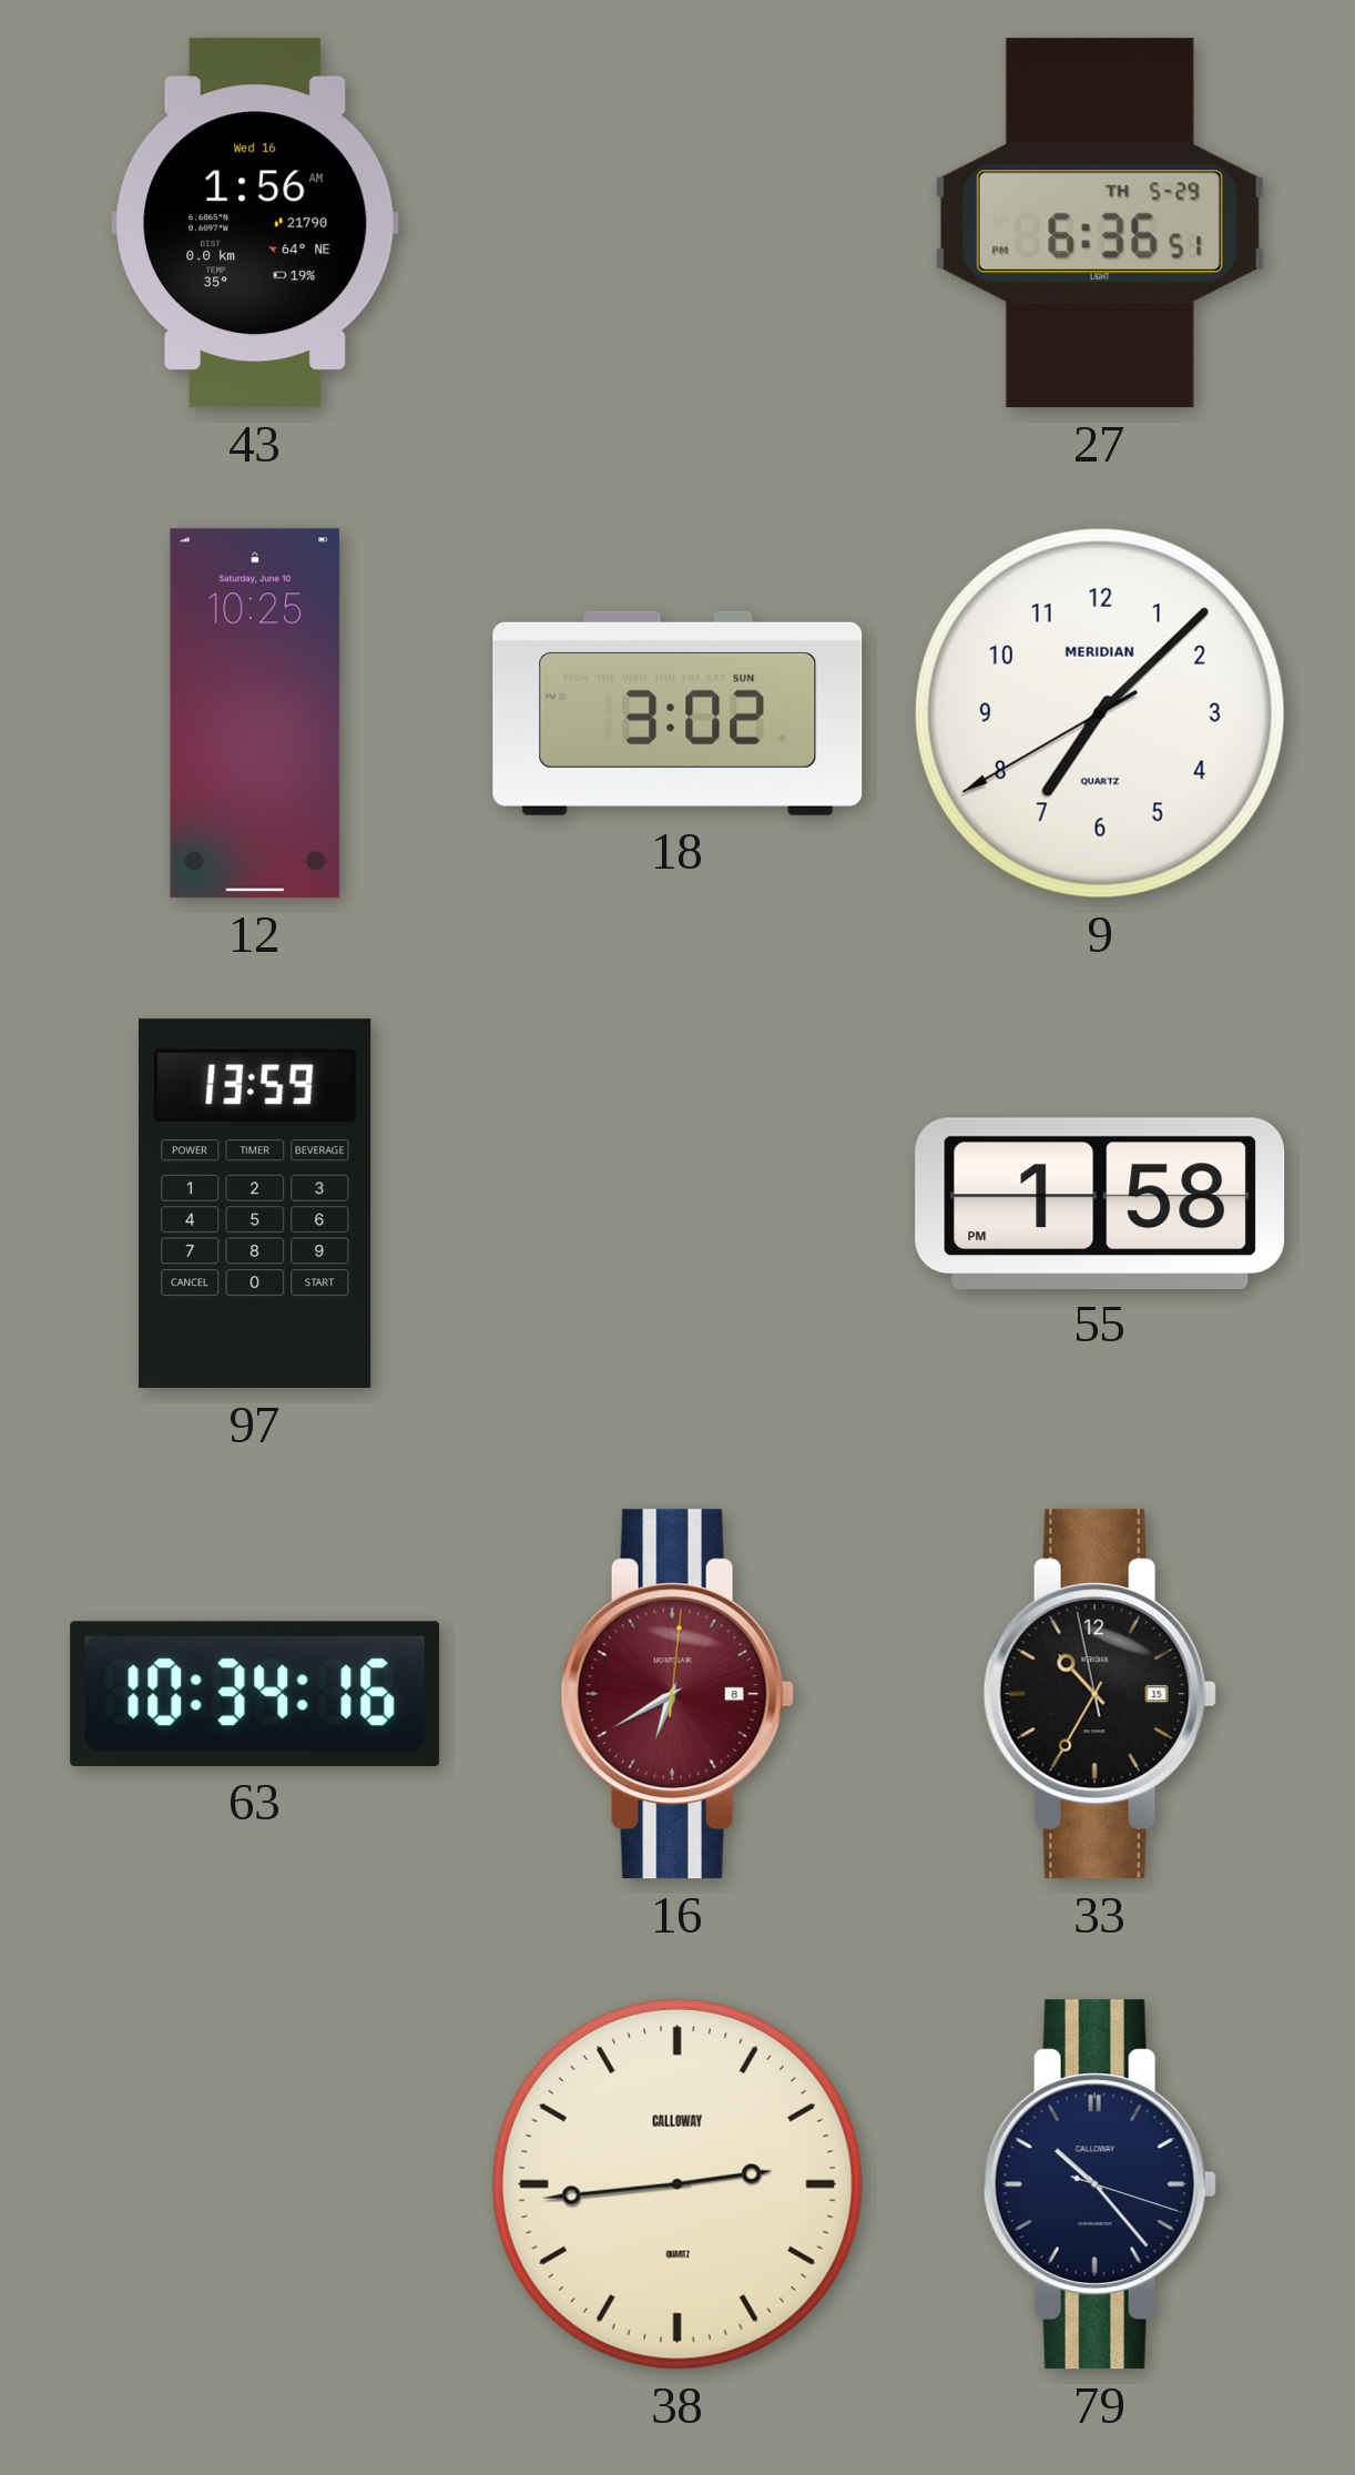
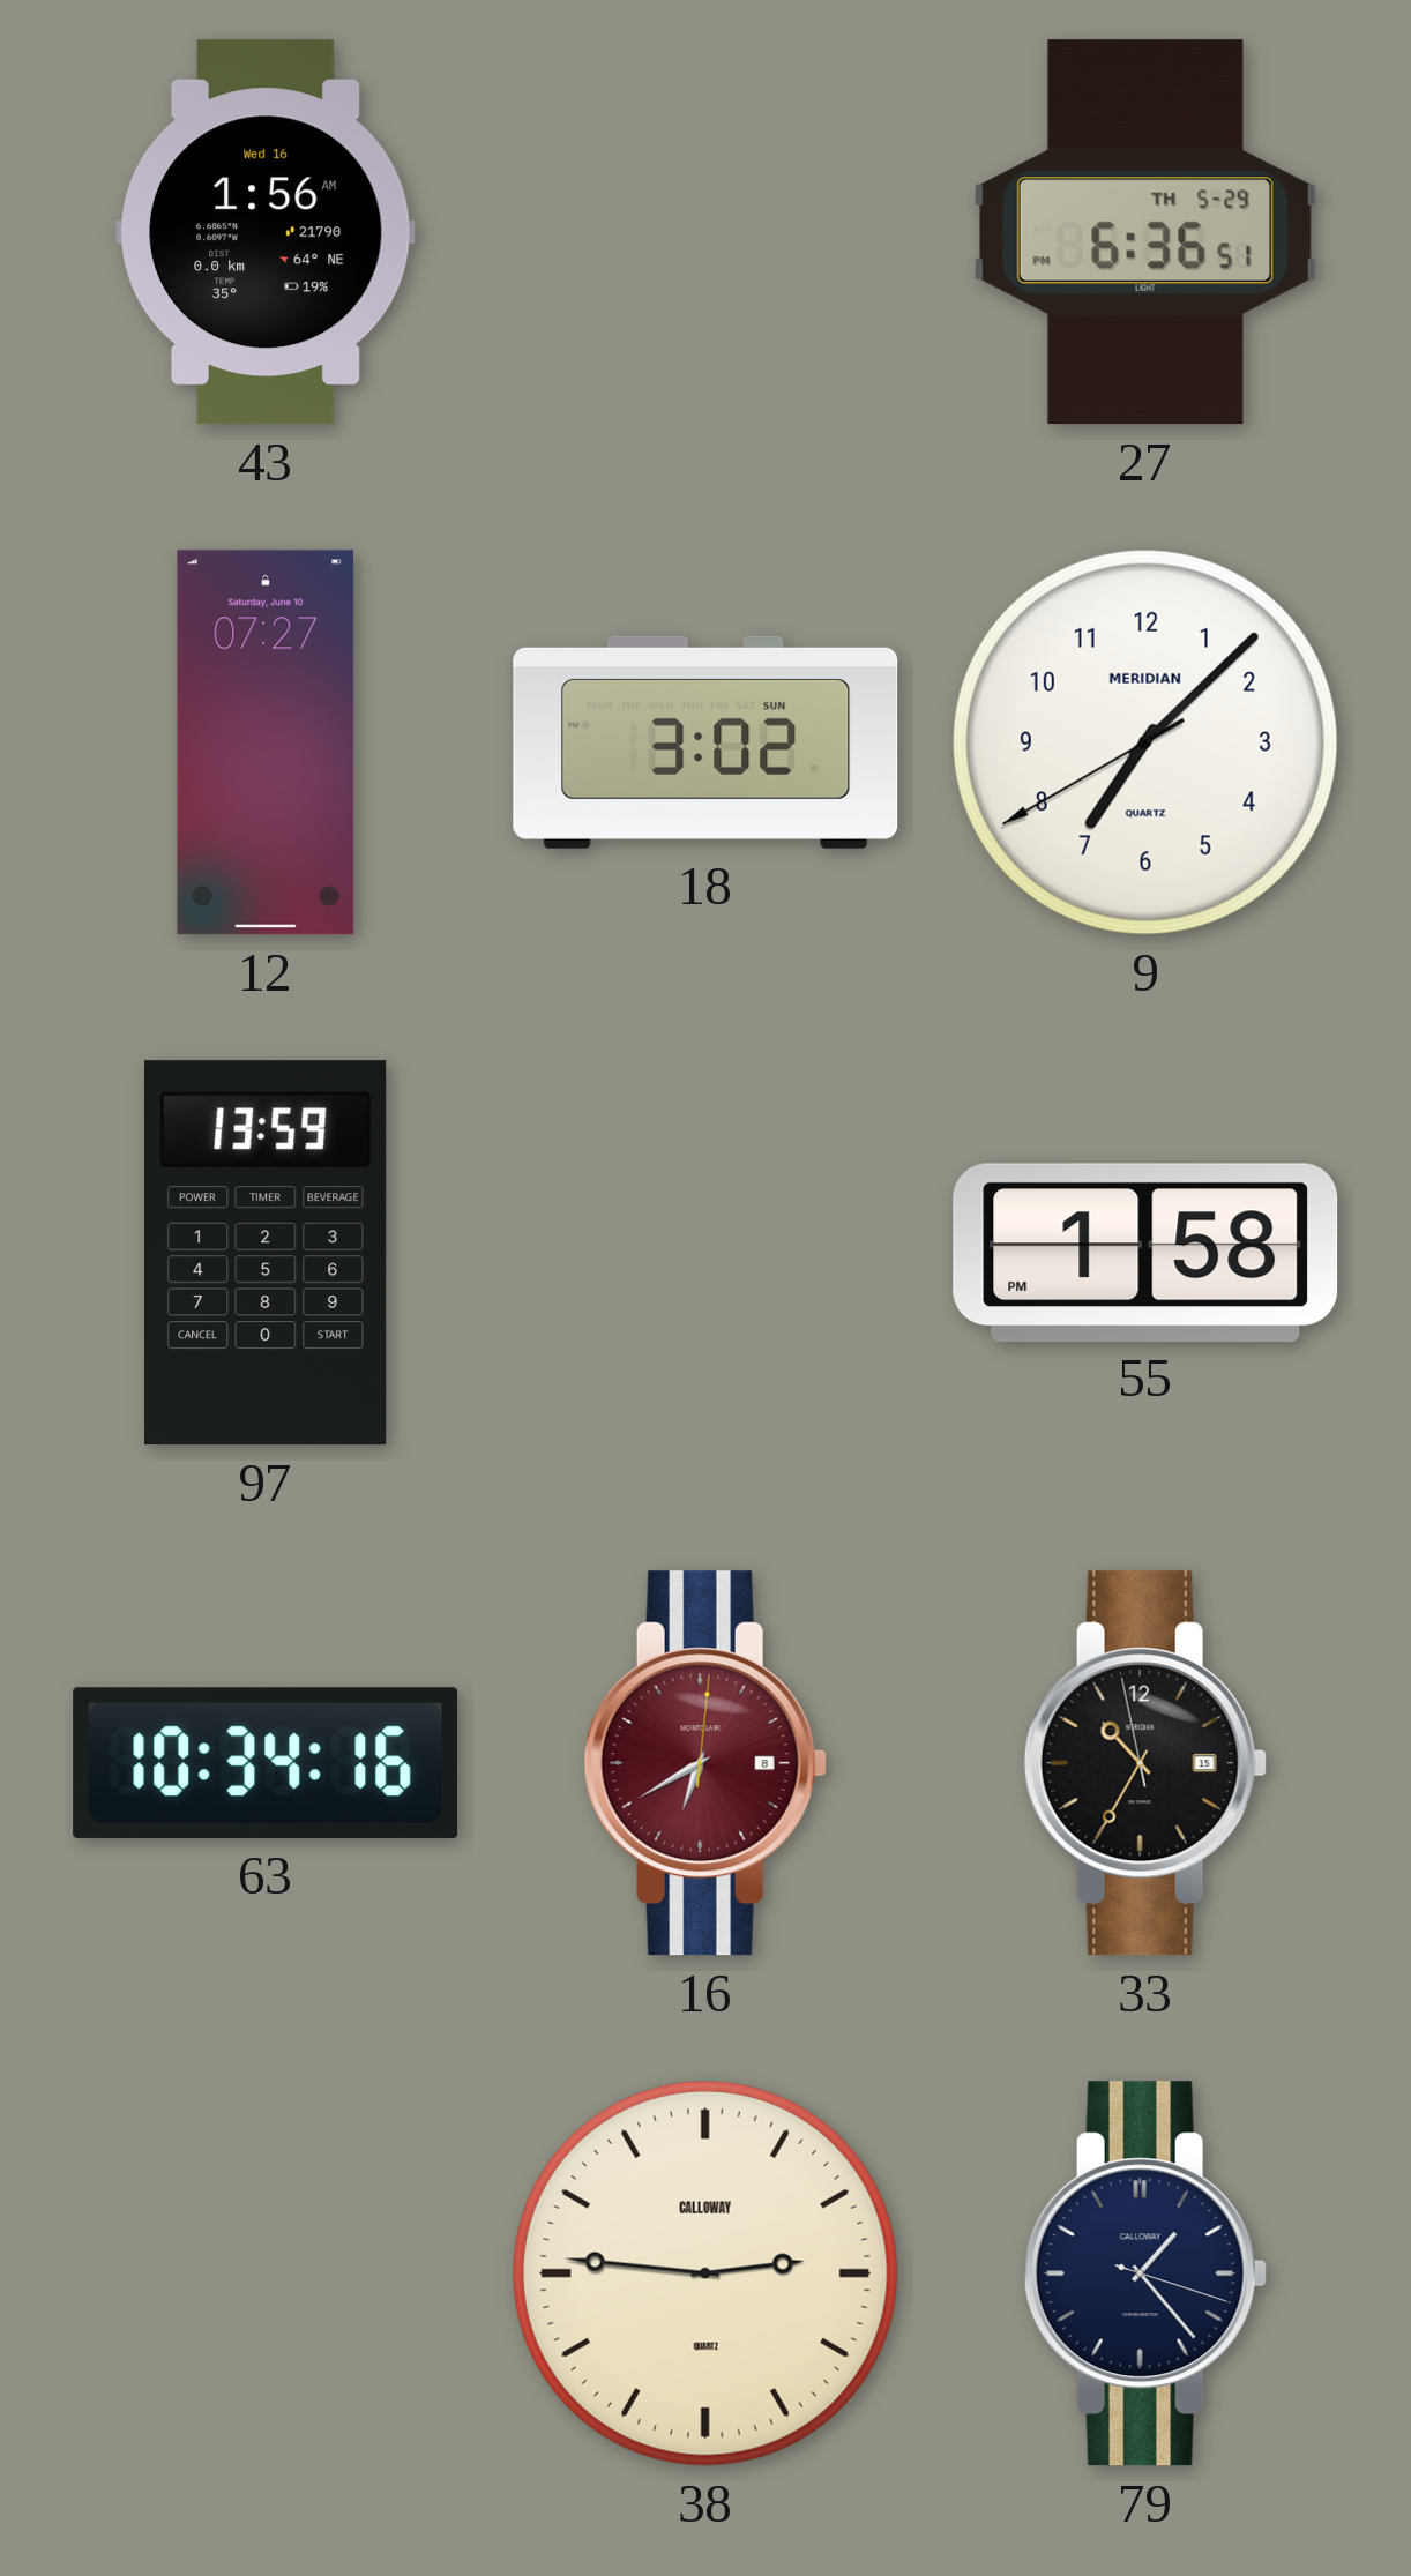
12: 10:25 -> 07:27 (266, 742)
38: 2:44 -> 2:46 (705, 2273)
79: 10:23 -> 1:23 (1145, 2273)
